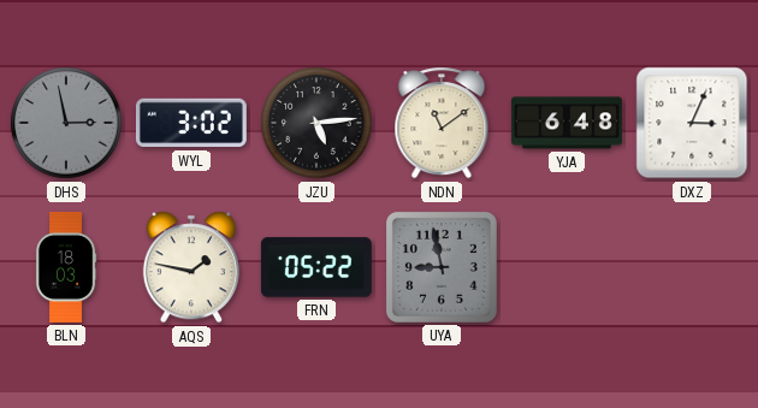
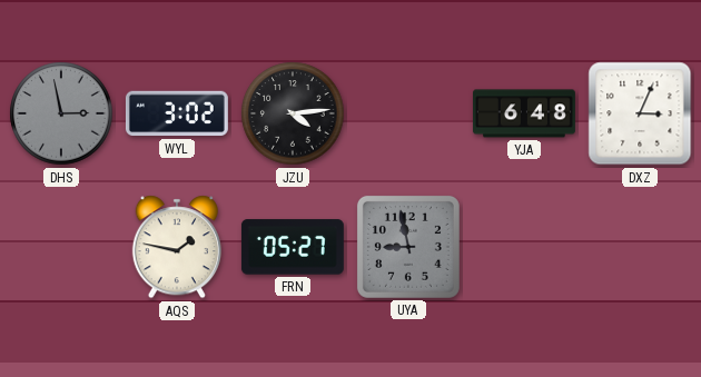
JZU: 5:14 -> 4:14 (293, 113)
NDN: 11:09 -> none (442, 123)
BLN: 18:03 -> none (66, 267)
FRN: 05:22 -> 05:27 (293, 247)
